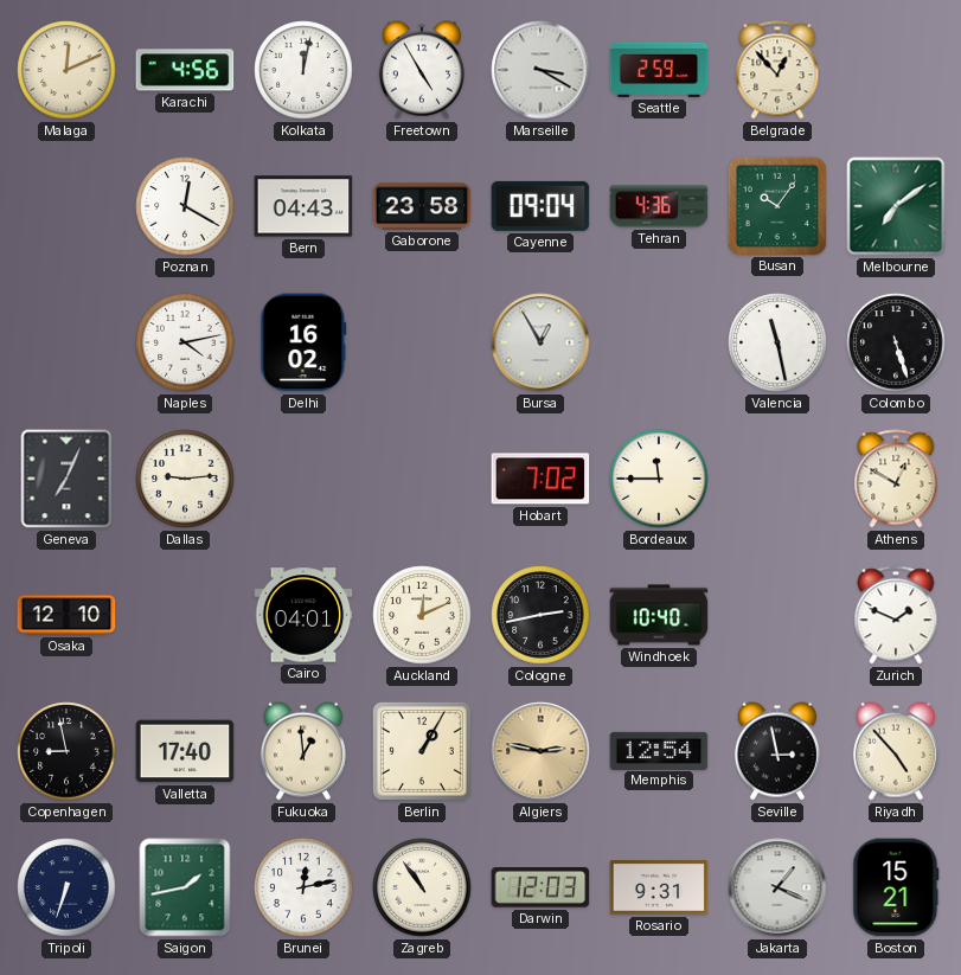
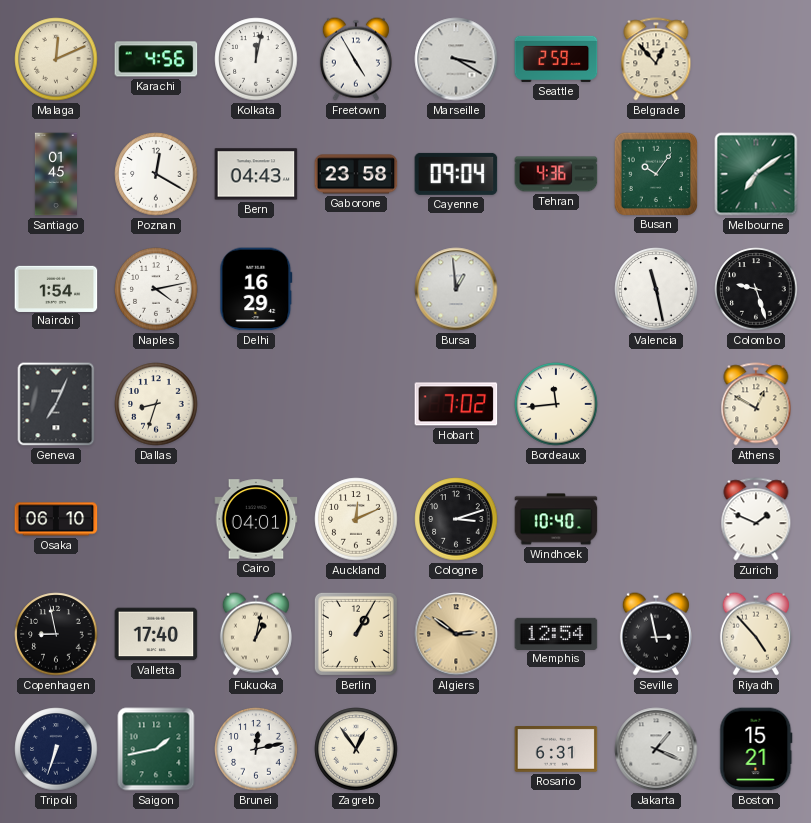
Santiago: none -> 01:45 (56, 174)
Nairobi: none -> 1:54 (56, 288)
Delhi: 16:02 -> 16:29 (256, 289)
Bursa: 12:55 -> 12:59 (456, 289)
Colombo: 5:27 -> 9:27 (756, 289)
Dallas: 9:14 -> 8:33 (156, 404)
Bordeaux: 11:45 -> 11:44 (556, 404)
Osaka: 12:10 -> 06:10 (56, 519)
Cologne: 2:43 -> 3:12 (456, 519)
Fukuoka: 12:59 -> 1:02 (256, 634)
Algiers: 2:47 -> 2:51 (456, 634)
Zagreb: 10:54 -> 12:54 (356, 749)
Darwin: 12:03 -> none (540, 889)
Rosario: 9:31 -> 6:31 (556, 750)
